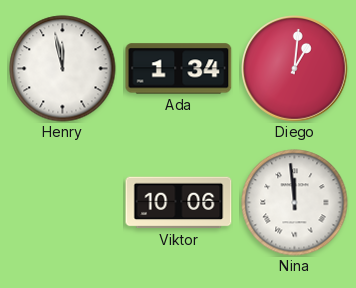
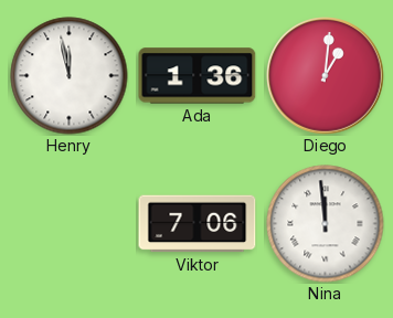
Ada: 1:34 -> 1:36 (198, 76)
Viktor: 10:06 -> 7:06 (198, 224)
